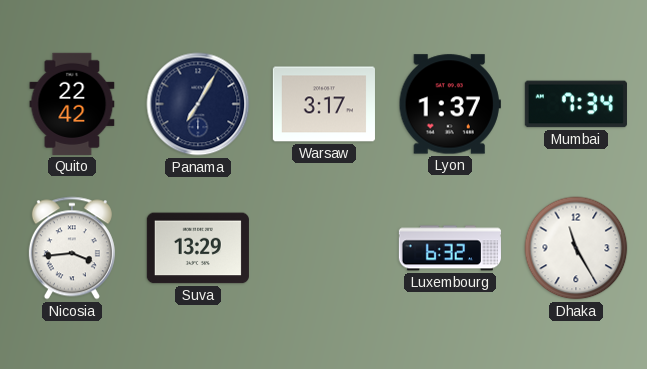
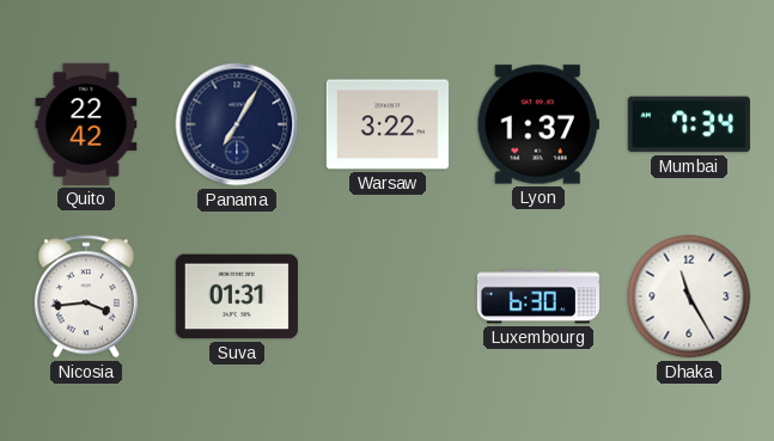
Warsaw: 3:17 -> 3:22 (388, 124)
Suva: 13:29 -> 01:31 (237, 296)
Luxembourg: 6:32 -> 6:30 (538, 296)
